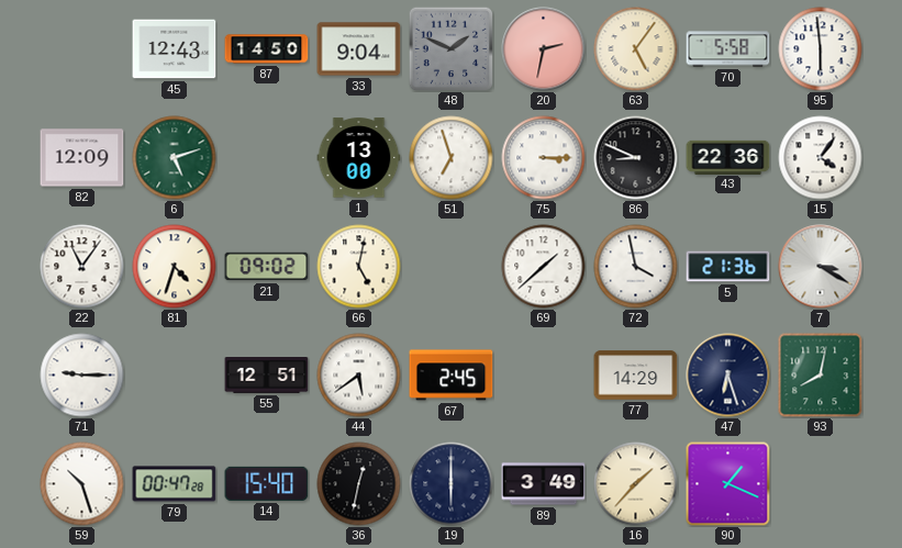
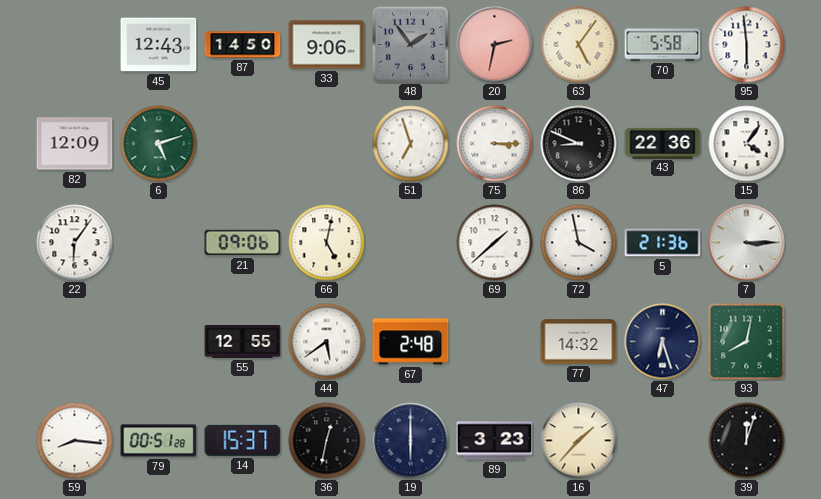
33: 9:04 -> 9:06 (327, 45)
48: 1:49 -> 1:54 (410, 44)
1: 13:00 -> none (359, 158)
22: 11:06 -> 6:06 (75, 243)
81: 4:33 -> none (175, 267)
21: 09:02 -> 09:06 (243, 243)
7: 3:20 -> 3:15 (747, 243)
71: 9:15 -> none (82, 376)
55: 12:51 -> 12:55 (243, 342)
67: 2:45 -> 2:48 (411, 342)
77: 14:29 -> 14:32 (579, 342)
59: 10:27 -> 8:16 (75, 441)
79: 00:47 -> 00:51 (159, 441)
14: 15:40 -> 15:37 (243, 440)
89: 3:49 -> 3:23 (495, 441)
90: 1:19 -> none (728, 484)
39: none -> 12:03 (747, 441)
